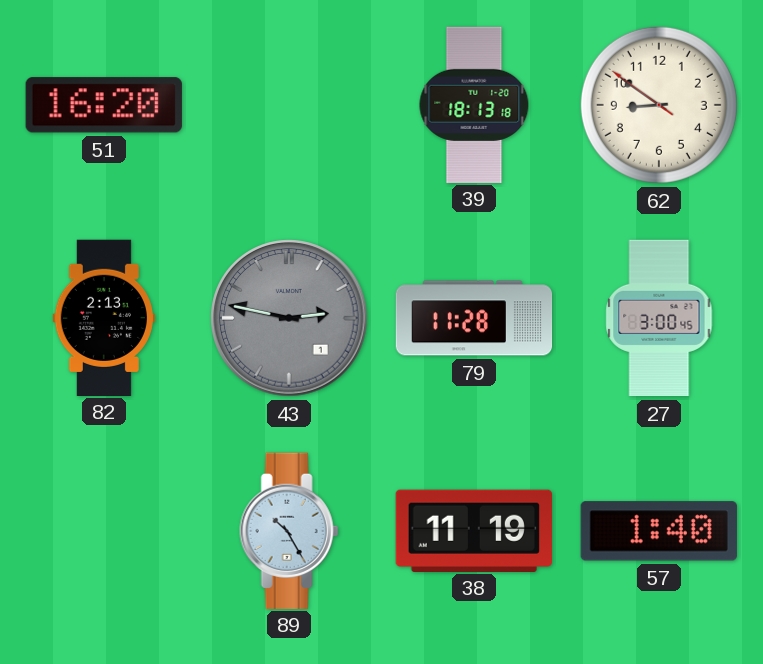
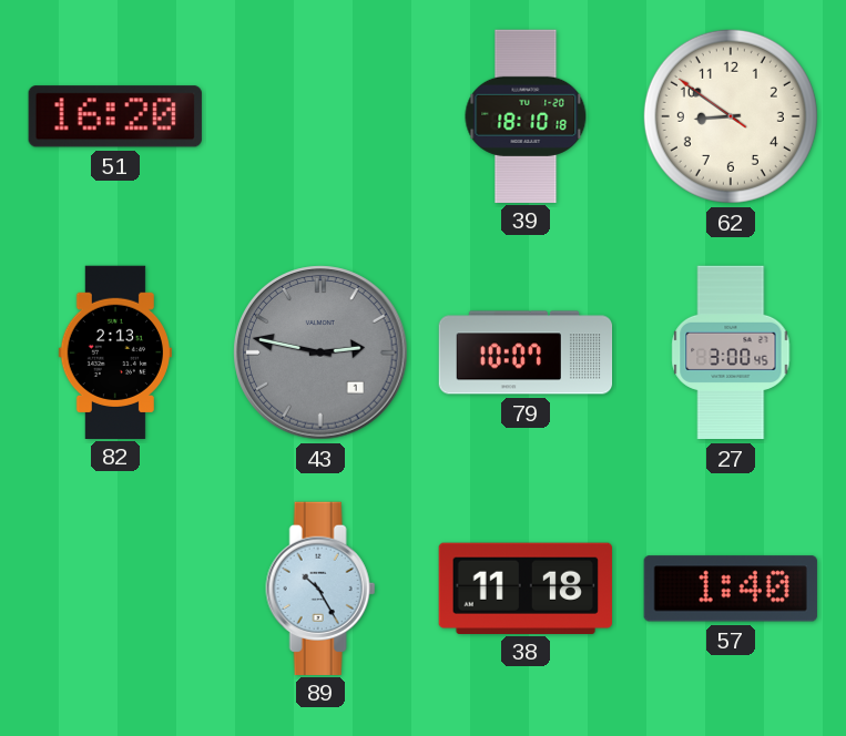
39: 18:13 -> 18:10 (526, 115)
79: 11:28 -> 10:07 (526, 352)
38: 11:19 -> 11:18 (526, 587)
